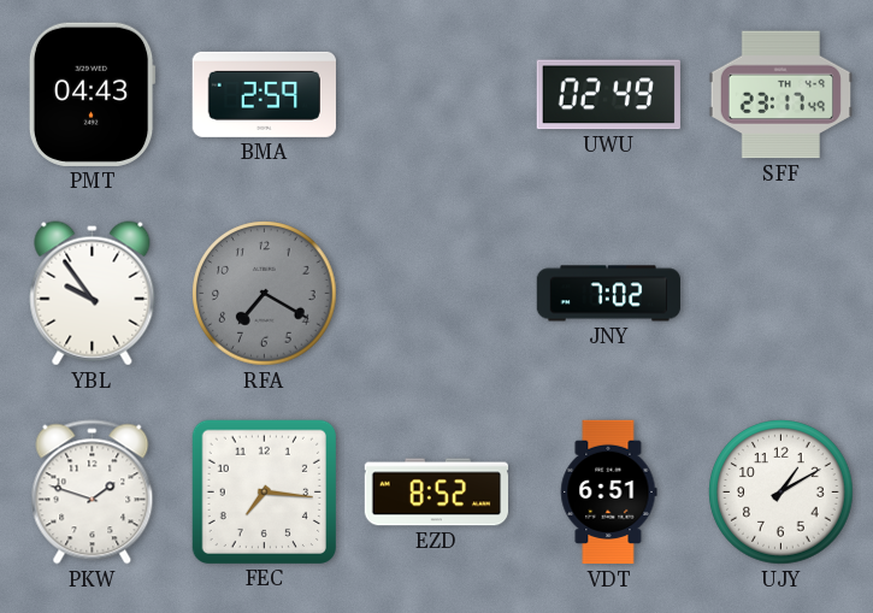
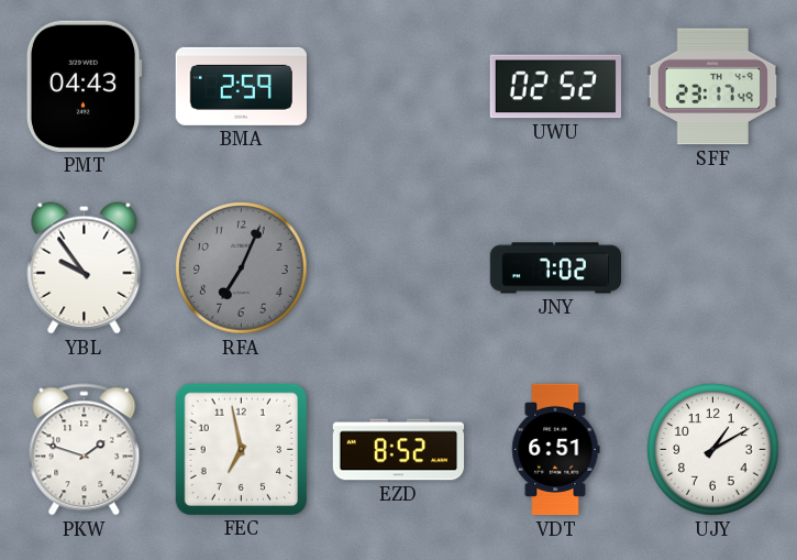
UWU: 02:49 -> 02:52 (555, 87)
RFA: 7:20 -> 7:04 (242, 268)
FEC: 7:16 -> 6:58 (241, 449)
